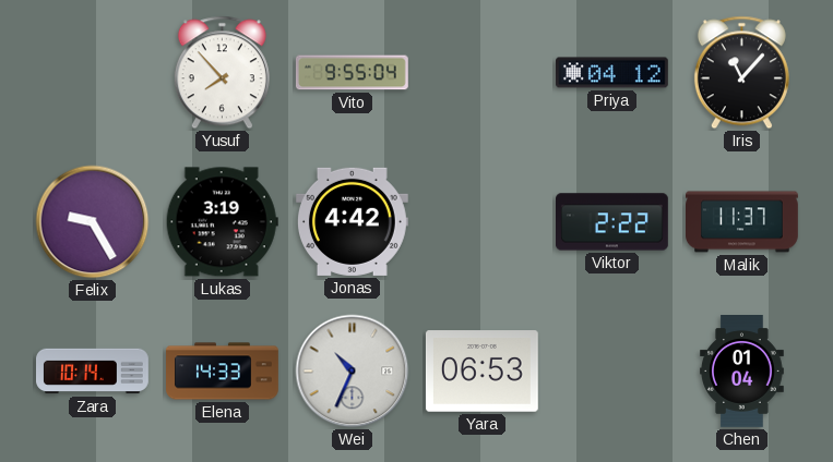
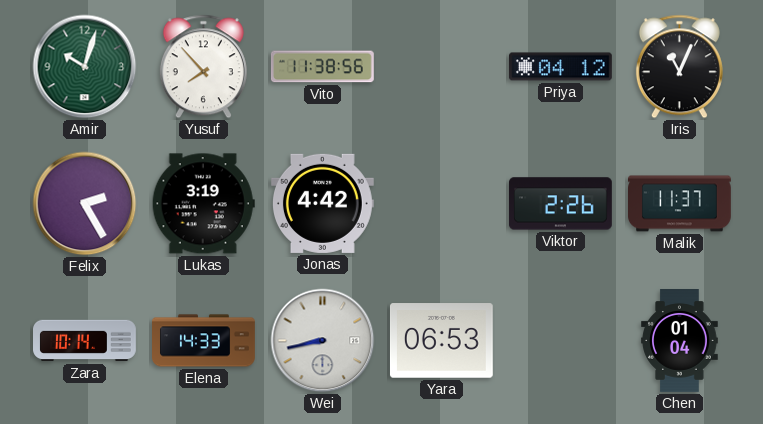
Amir: none -> 10:03 (85, 67)
Vito: 9:55 -> 11:38 (322, 67)
Iris: 11:07 -> 11:04 (679, 67)
Felix: 9:25 -> 2:25 (85, 204)
Viktor: 2:22 -> 2:26 (561, 204)
Wei: 10:34 -> 8:43 (323, 341)
